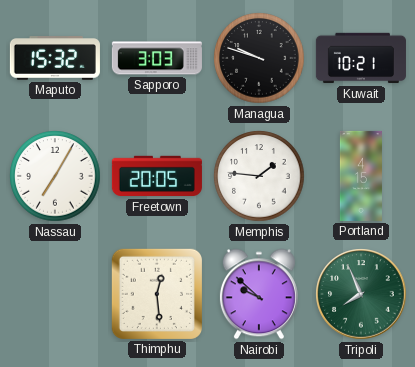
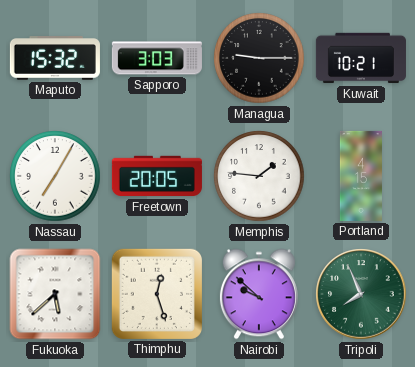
Managua: 9:48 -> 9:15 (259, 58)
Fukuoka: none -> 5:38 (55, 294)
Thimphu: 12:29 -> 12:27 (157, 294)
